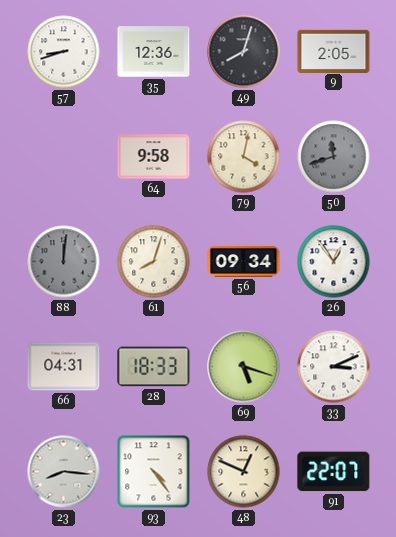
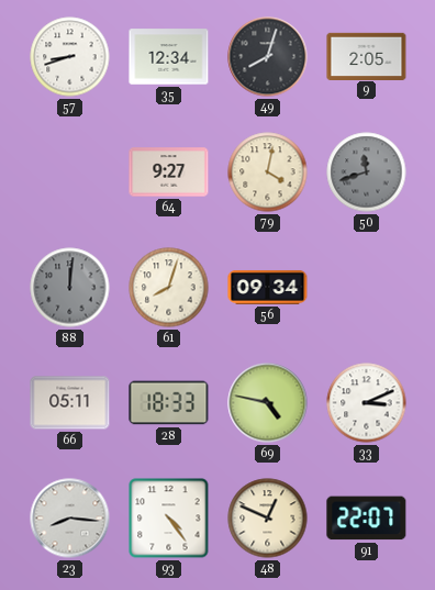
35: 12:36 -> 12:34 (169, 57)
64: 9:58 -> 9:27 (169, 172)
26: 12:54 -> none (334, 262)
66: 04:31 -> 05:11 (70, 403)
69: 5:18 -> 4:47 (268, 403)
